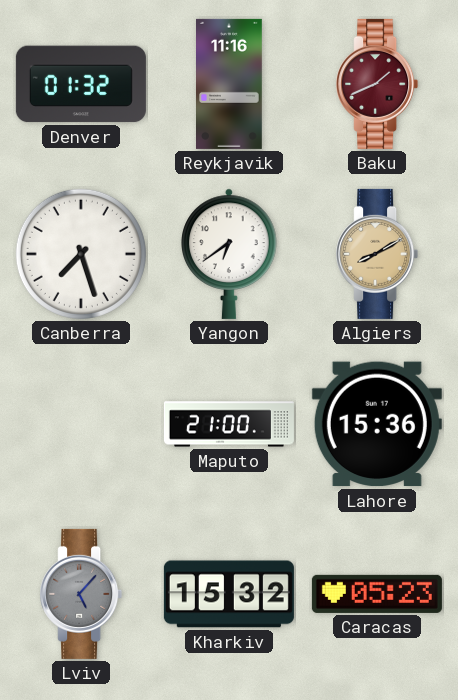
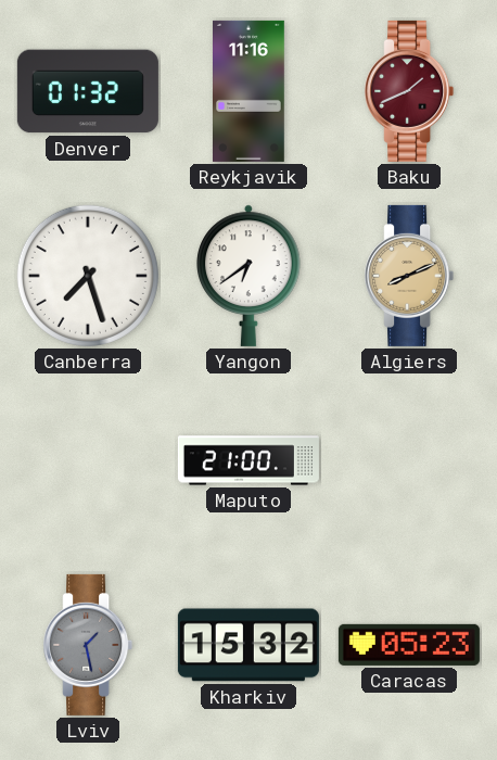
Algiers: 8:10 -> 8:11 (409, 276)
Lahore: 15:36 -> none (377, 424)
Lviv: 5:07 -> 1:28 (88, 645)
